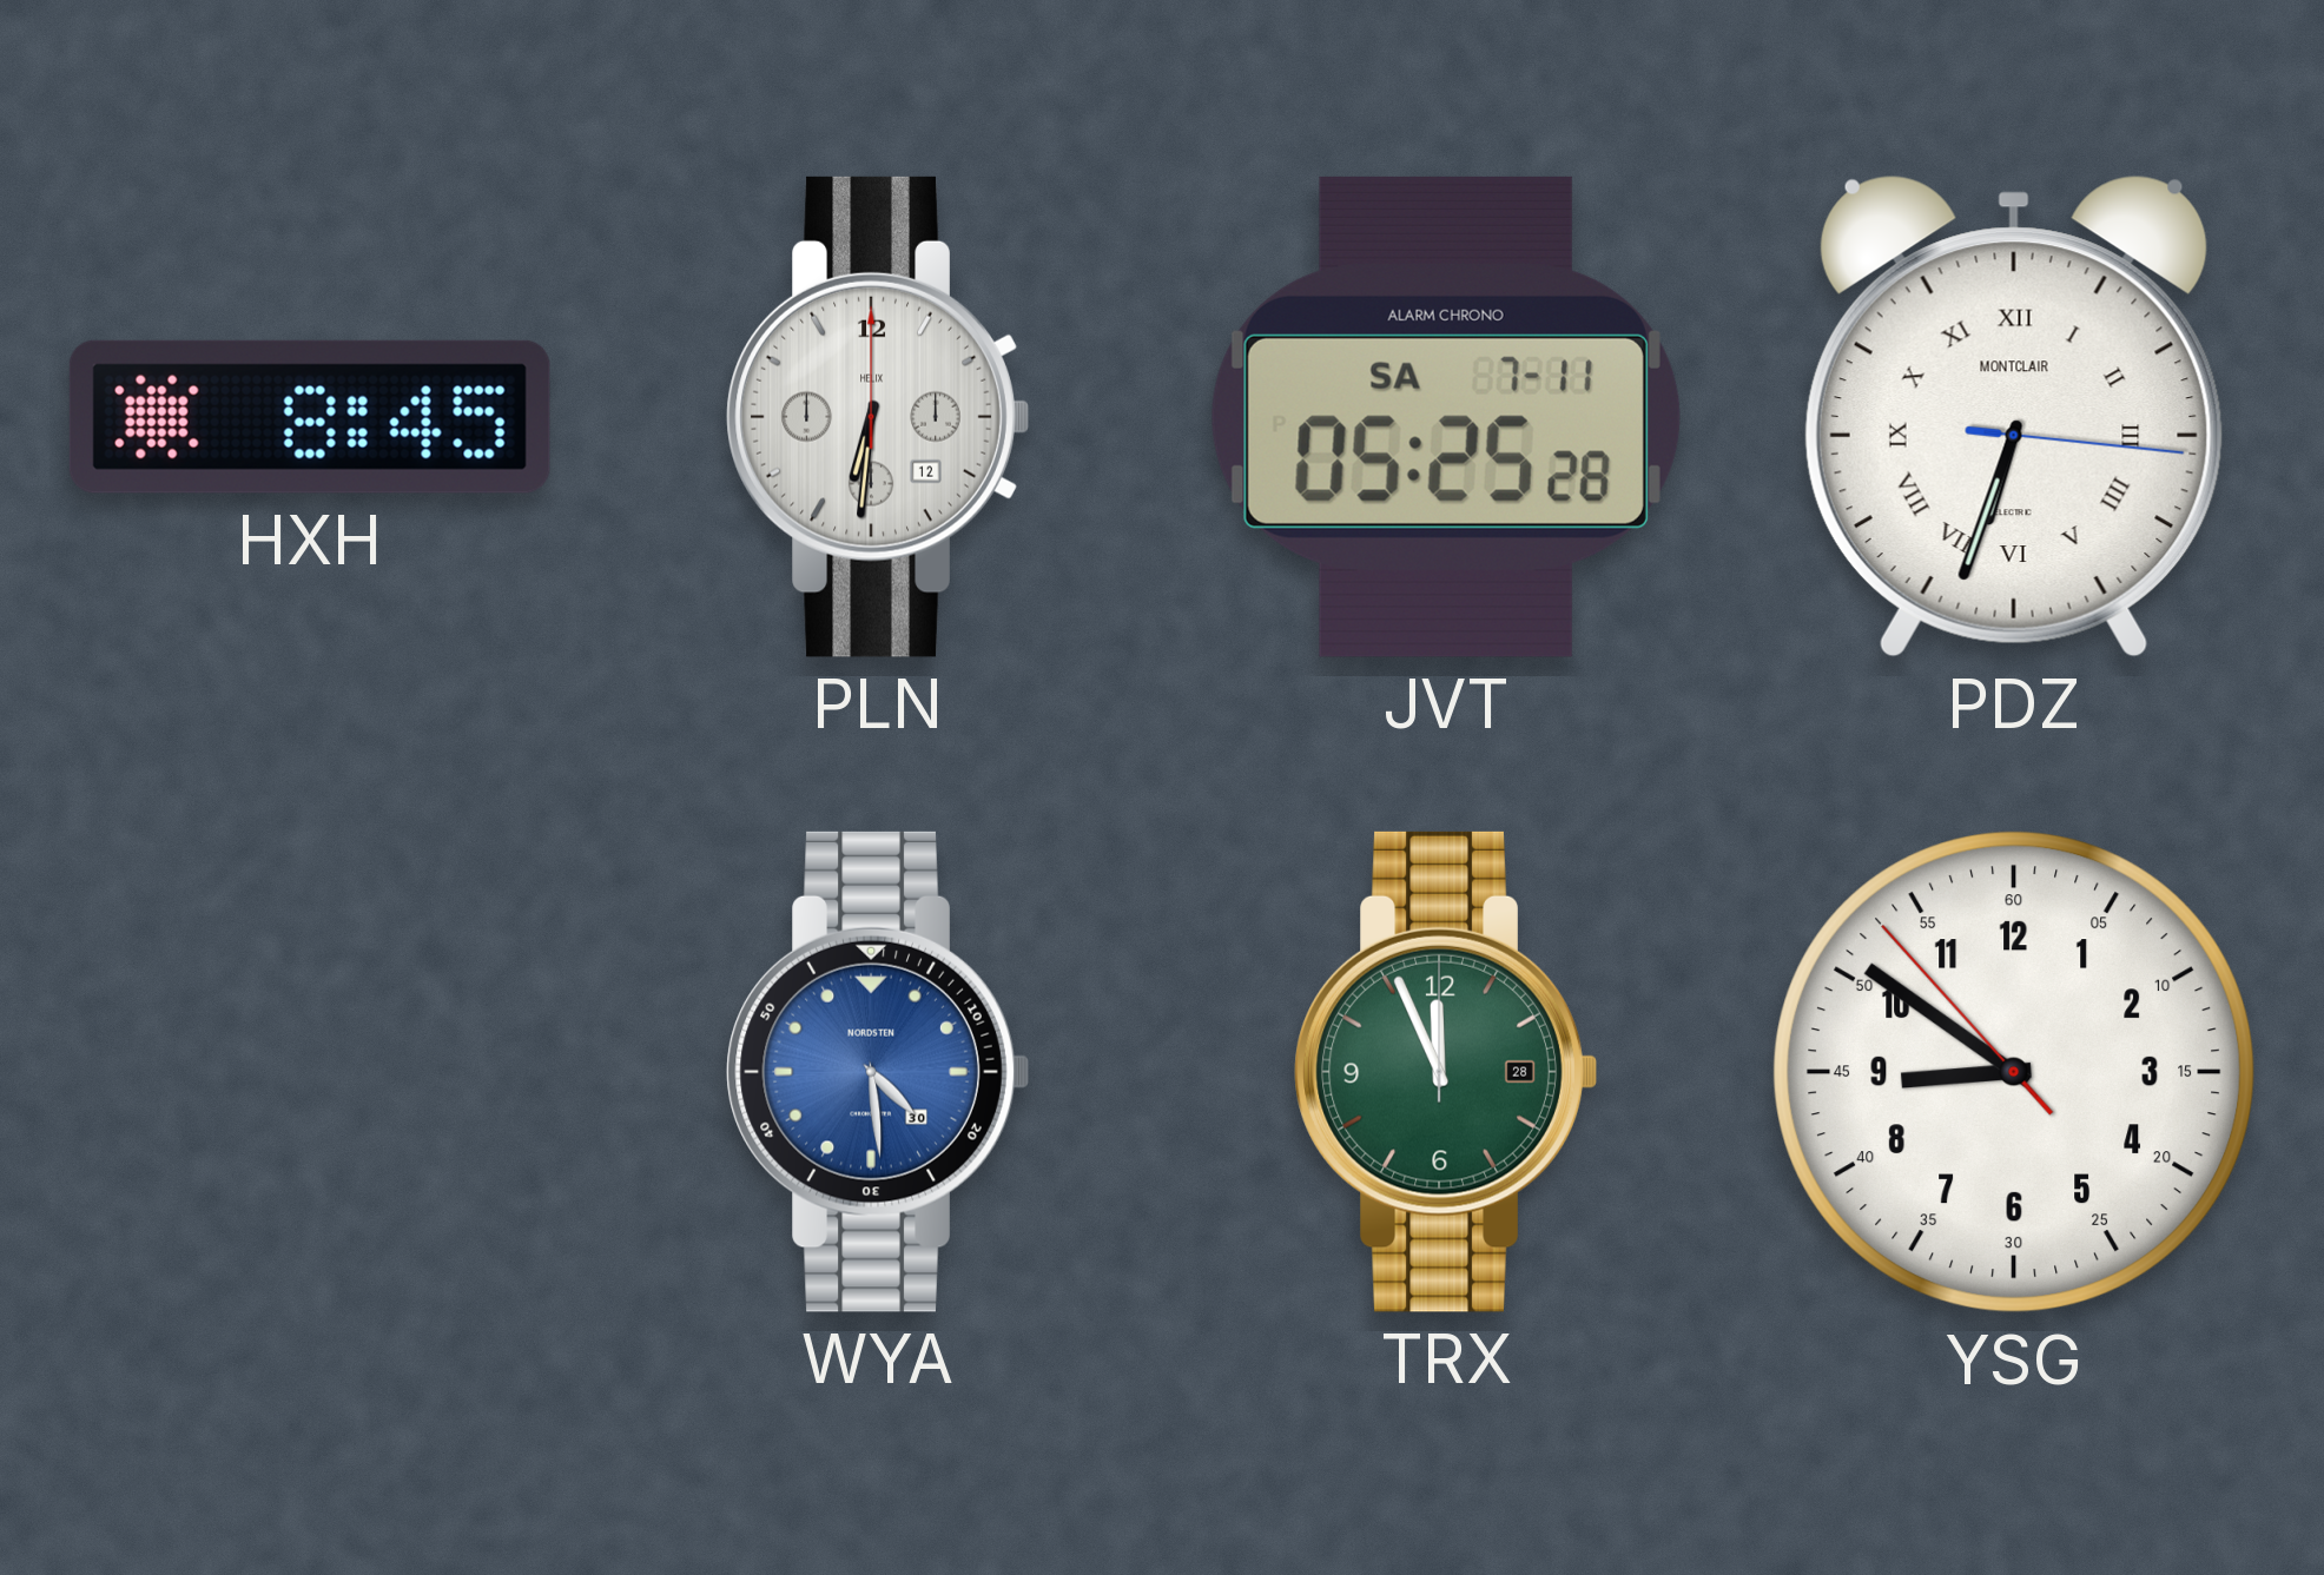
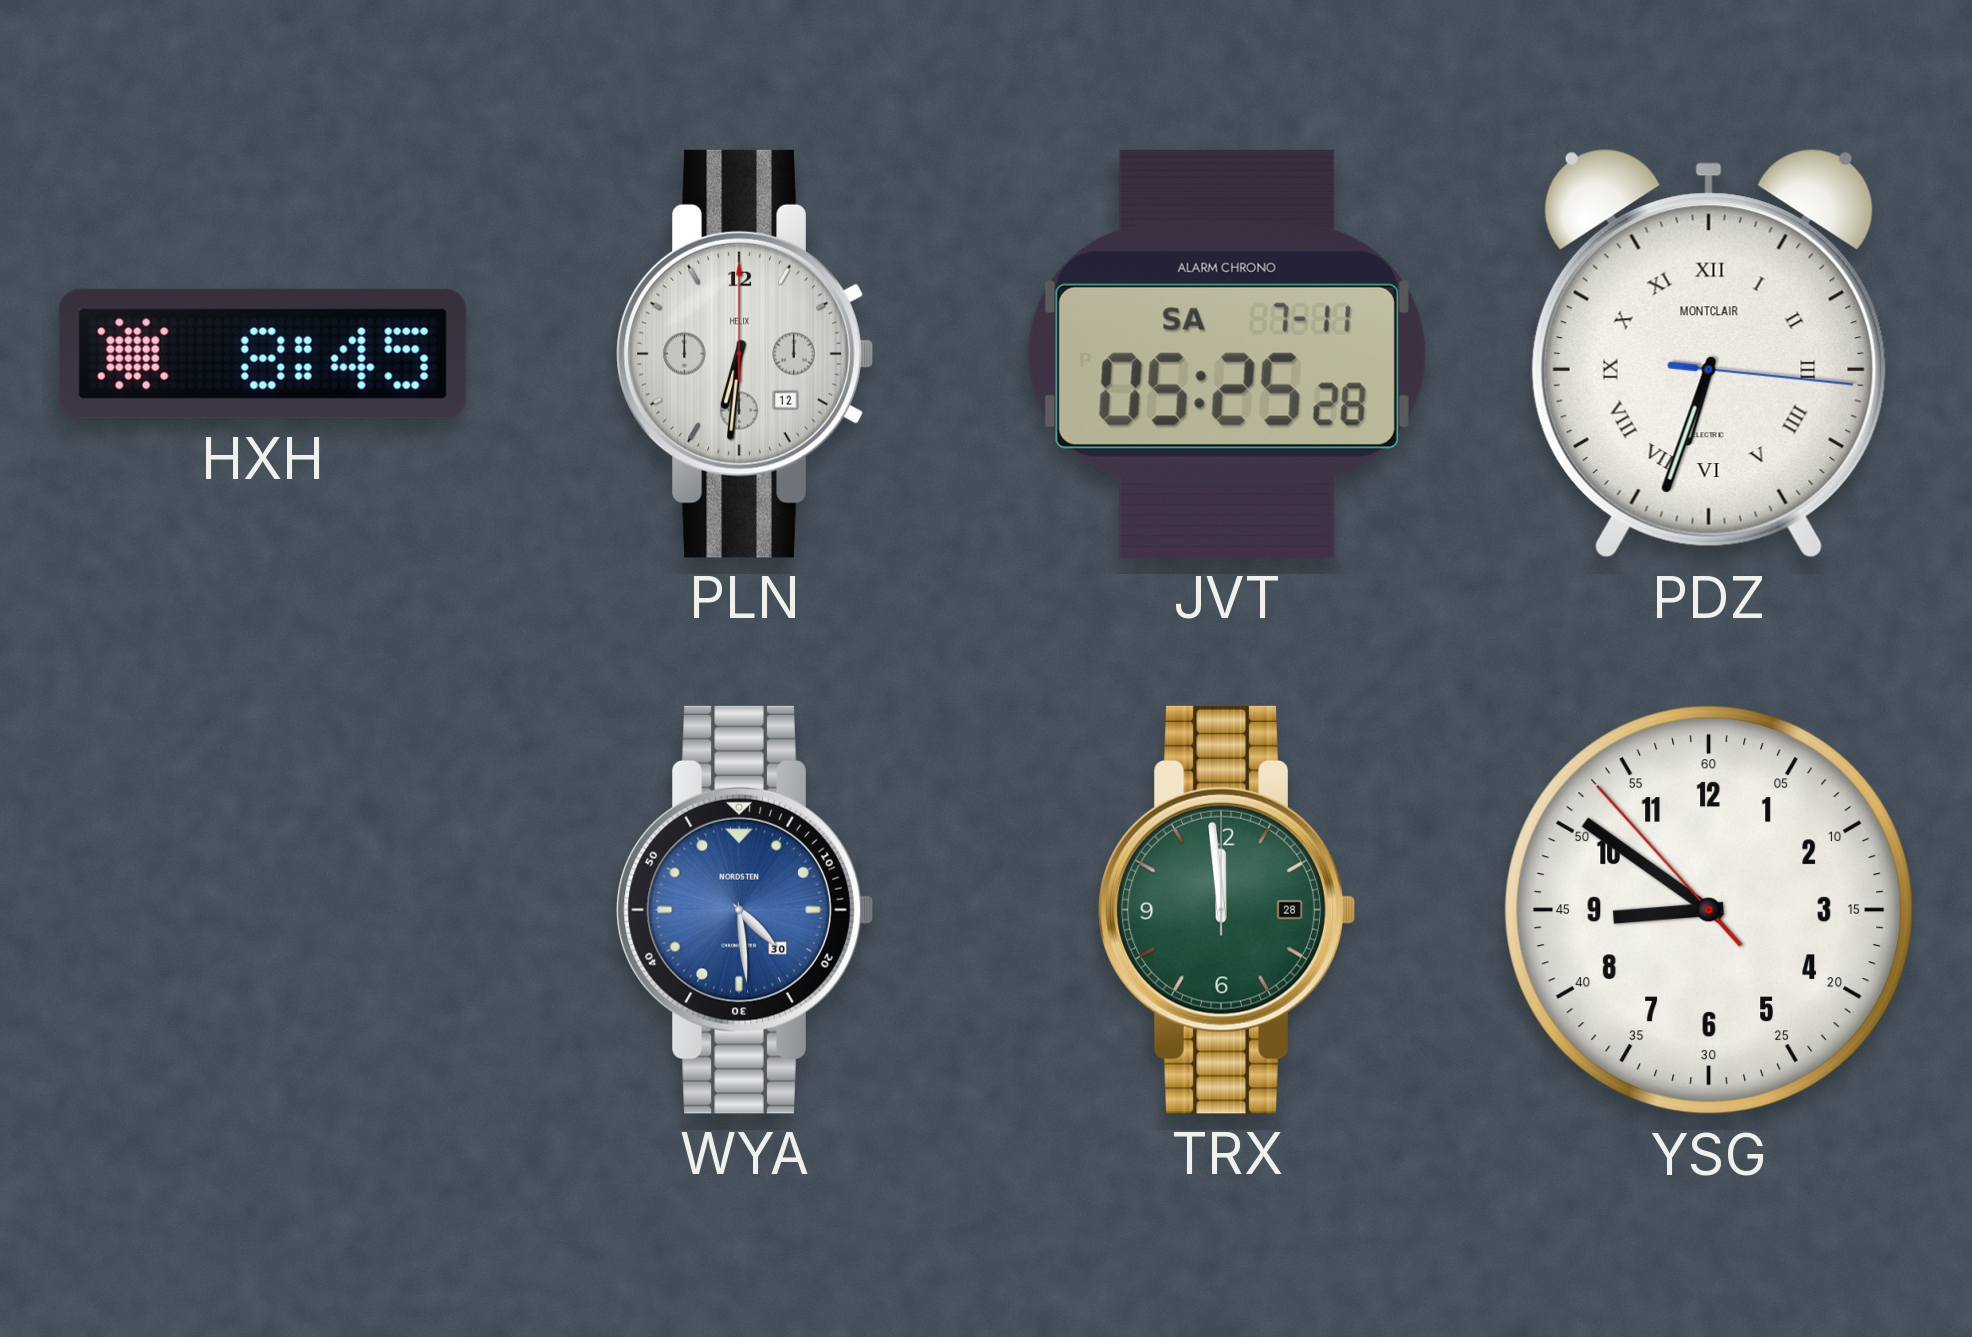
TRX: 11:56 -> 11:59 (1227, 910)
